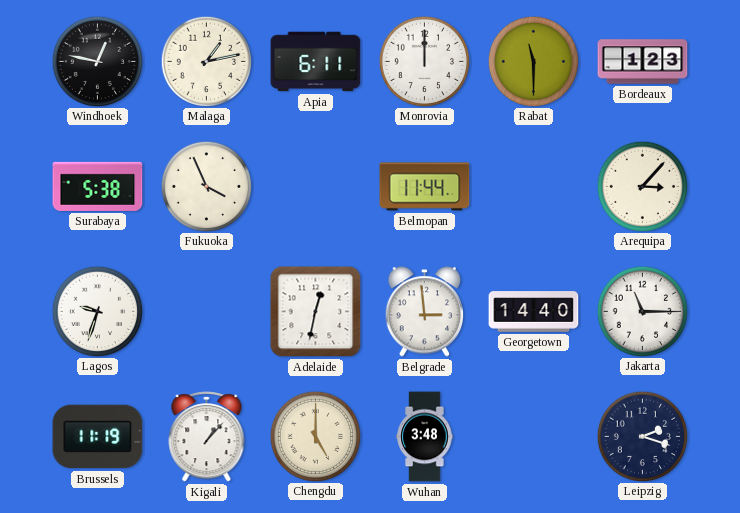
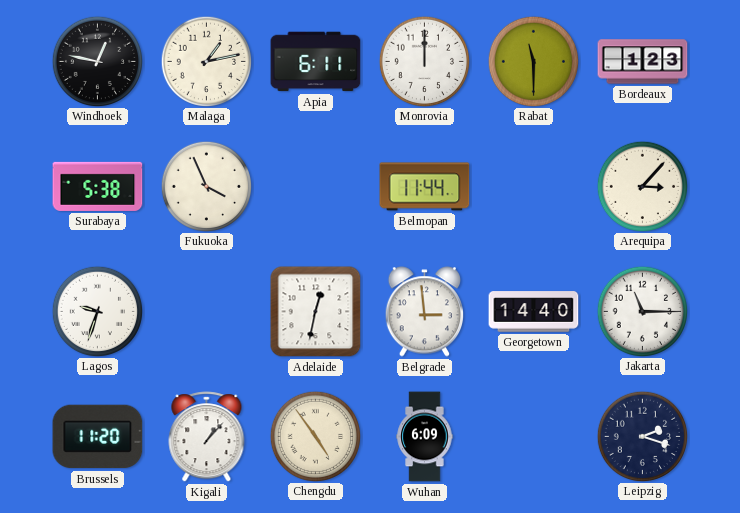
Brussels: 11:19 -> 11:20 (98, 437)
Chengdu: 5:00 -> 4:54 (315, 436)
Wuhan: 3:48 -> 6:09 (425, 437)
